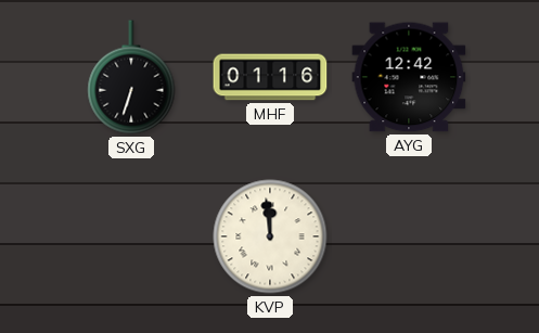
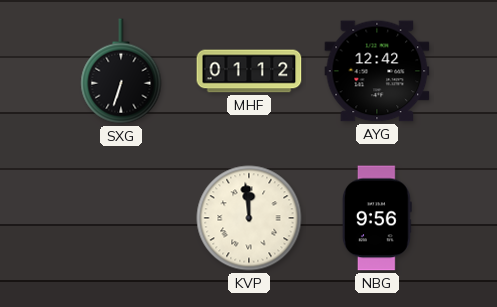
MHF: 01:16 -> 01:12 (249, 71)
NBG: none -> 9:56 (377, 218)
